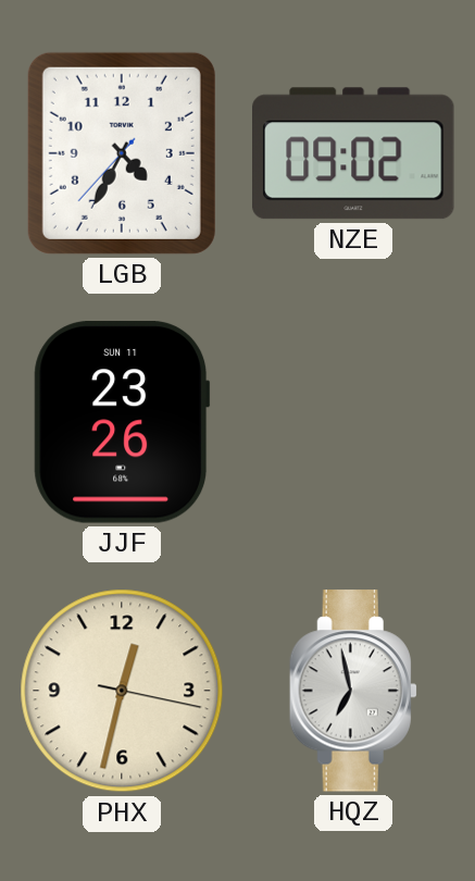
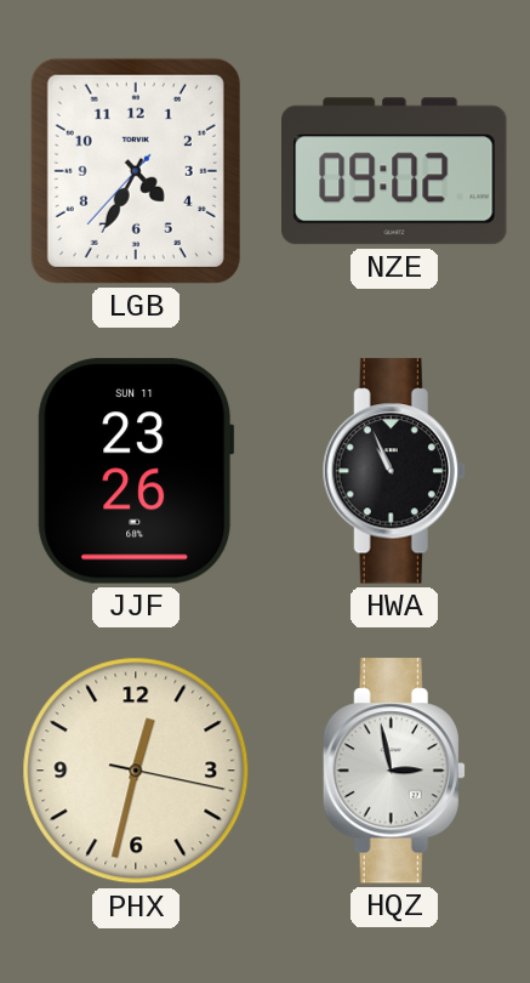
HWA: none -> 10:56 (394, 471)
HQZ: 6:58 -> 2:58 (394, 771)
